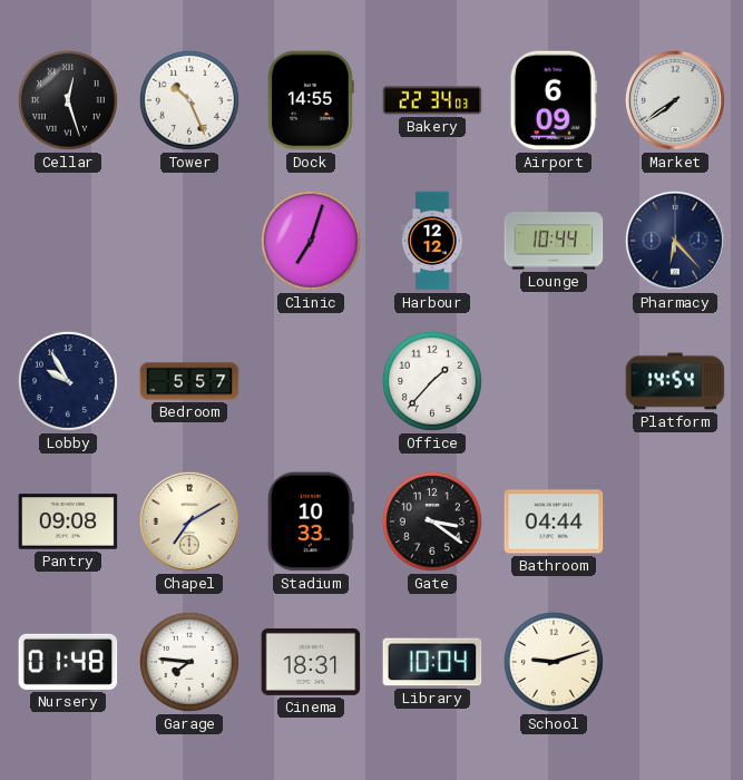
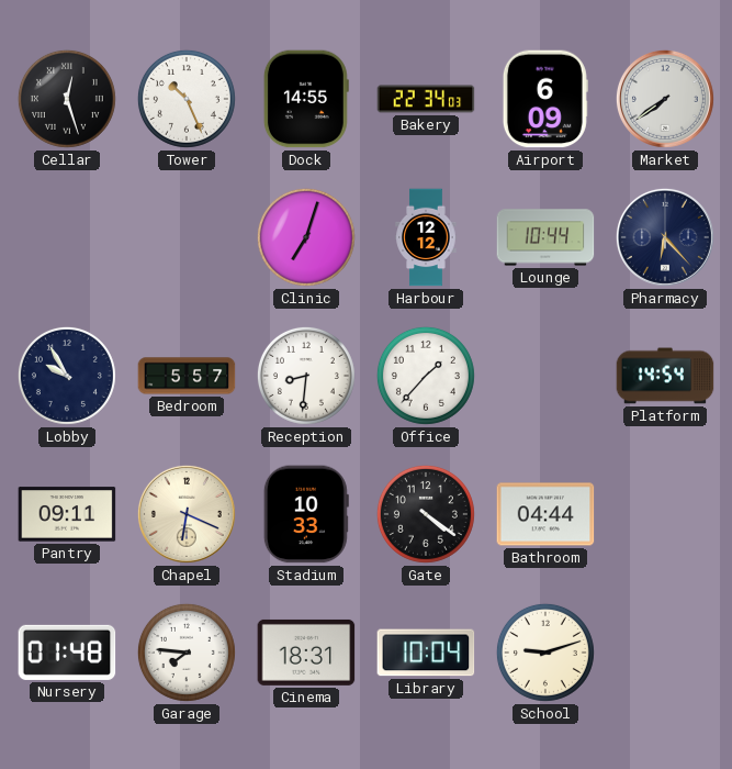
Reception: none -> 8:31 (306, 376)
Pantry: 09:08 -> 09:11 (67, 514)
Chapel: 7:10 -> 6:19 (187, 514)
Gate: 3:21 -> 4:21 (426, 514)
